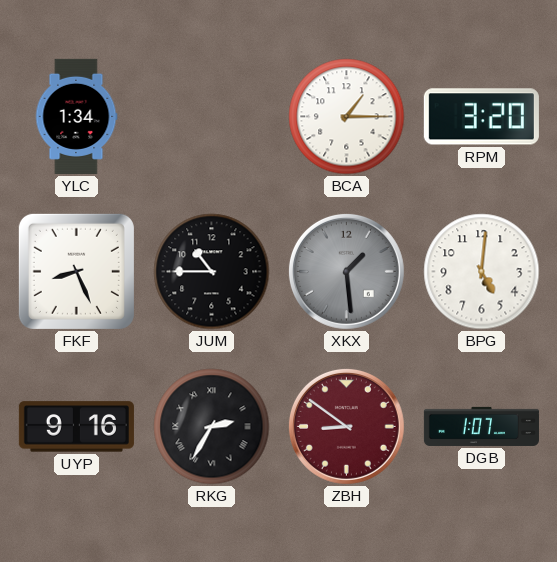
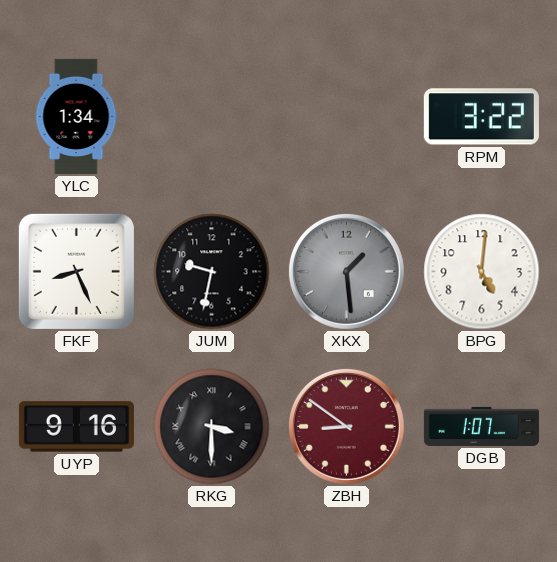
BCA: 1:15 -> none (347, 117)
RPM: 3:20 -> 3:22 (481, 117)
JUM: 10:45 -> 9:32 (212, 272)
RKG: 2:35 -> 3:30 (212, 427)
